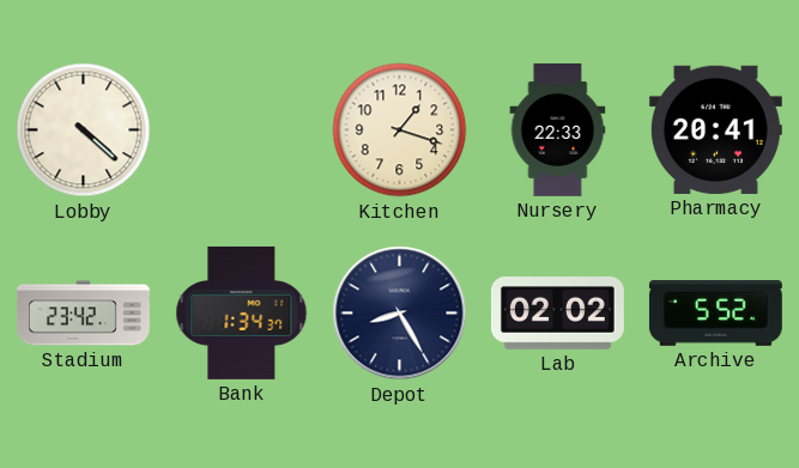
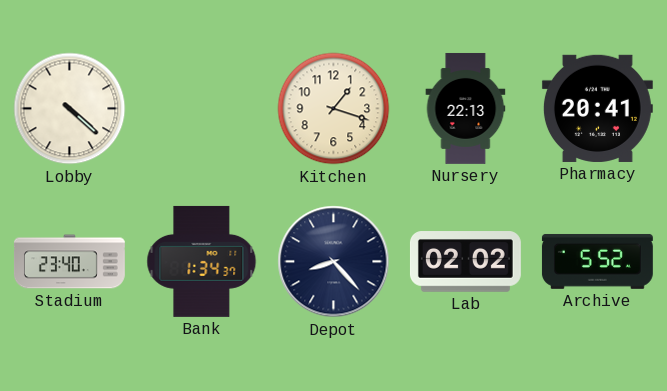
Nursery: 22:33 -> 22:13 (466, 108)
Stadium: 23:42 -> 23:40 (69, 262)
Depot: 8:25 -> 8:23 (334, 262)
